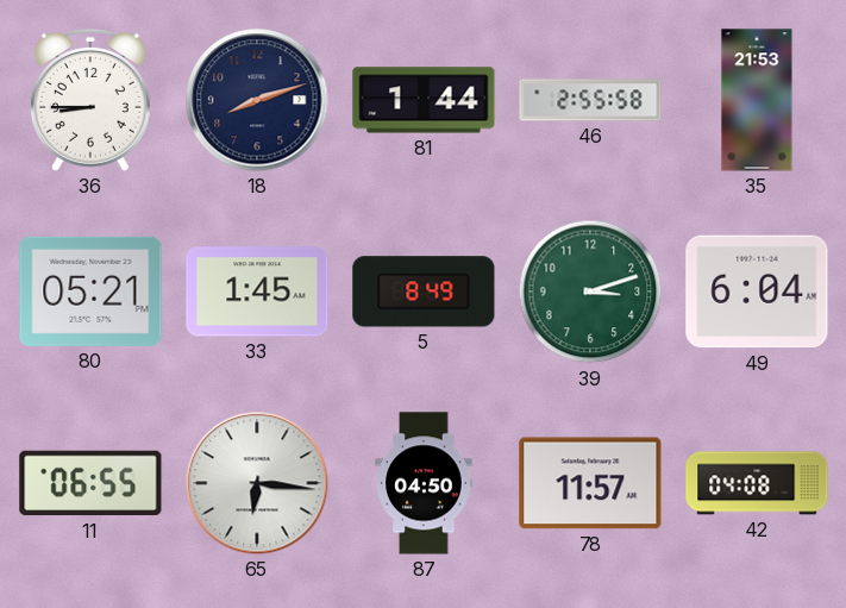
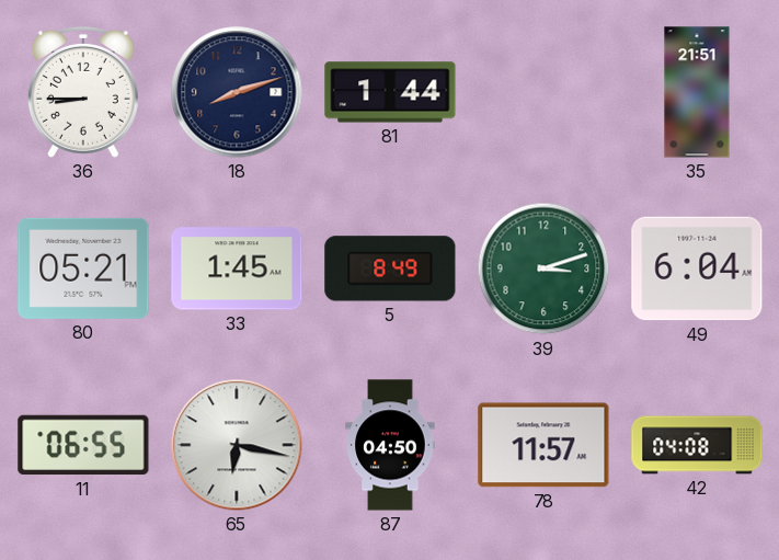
46: 2:55 -> none (590, 100)
35: 21:53 -> 21:51 (697, 92)
65: 6:16 -> 6:17 (237, 445)
